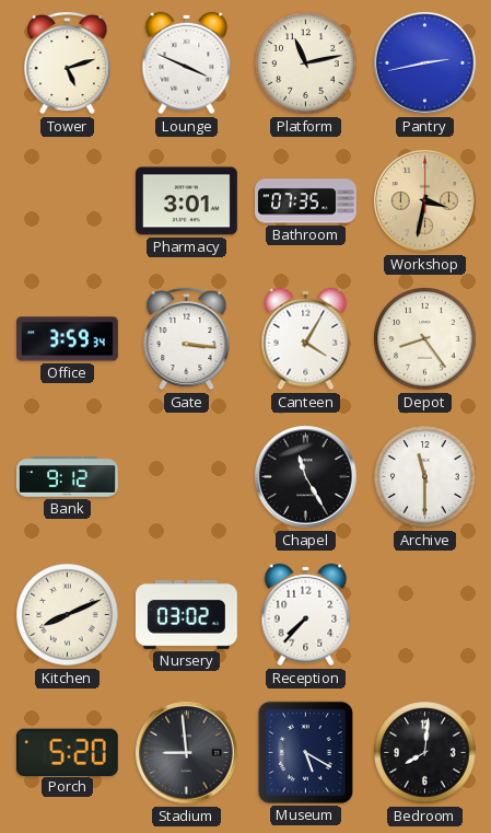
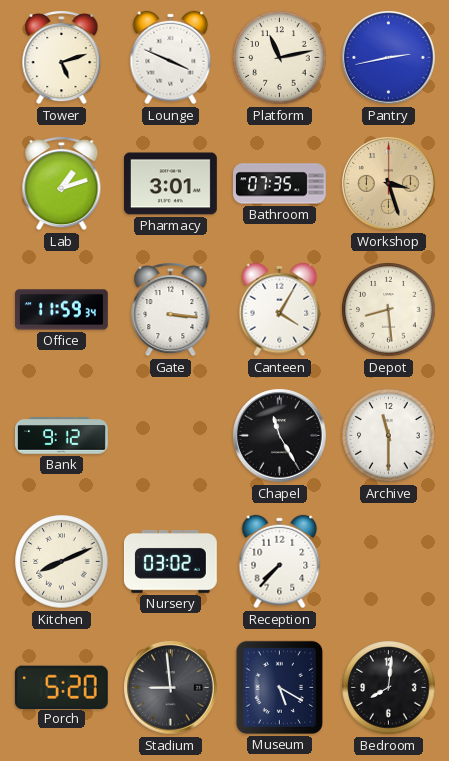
Lab: none -> 1:12 (62, 183)
Workshop: 3:32 -> 3:27 (389, 184)
Office: 3:59 -> 11:59 (62, 310)
Depot: 8:24 -> 8:29 (389, 310)
